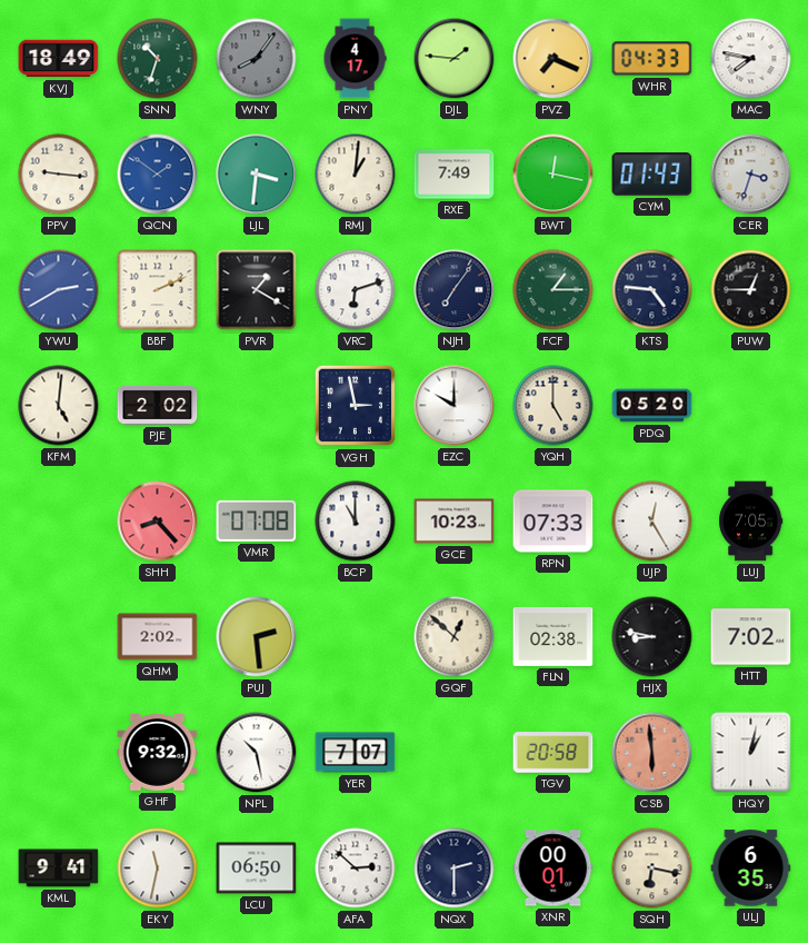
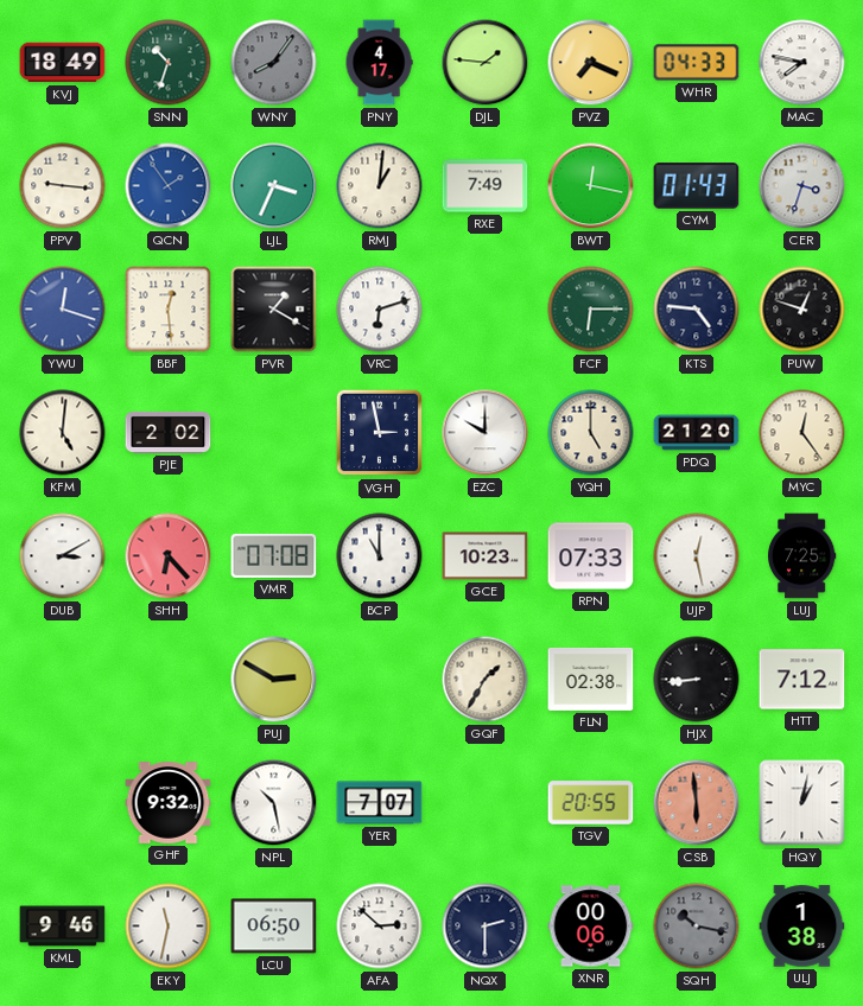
QCN: 1:51 -> 1:54 (169, 186)
LJL: 3:31 -> 3:34 (274, 186)
YWU: 2:40 -> 12:18 (63, 310)
BBF: 2:11 -> 12:29 (169, 310)
NJH: 7:06 -> none (455, 290)
FCF: 1:15 -> 6:15 (591, 310)
PUW: 12:45 -> 12:48 (802, 310)
PDQ: 05:20 -> 21:20 (697, 433)
MYC: none -> 12:24 (802, 433)
DUB: none -> 3:10 (63, 556)
SHH: 8:23 -> 6:23 (169, 556)
UJP: 12:25 -> 12:28 (697, 556)
LUJ: 7:05 -> 7:25 (802, 556)
QHM: 2:02 -> none (158, 637)
PUJ: 2:29 -> 2:50 (274, 680)
GQF: 12:52 -> 1:35 (486, 680)
HJX: 8:47 -> 8:44 (697, 680)
HTT: 7:02 -> 7:12 (802, 680)
TGV: 20:58 -> 20:55 (591, 803)
KML: 9:41 -> 9:46 (63, 927)
XNR: 00:01 -> 00:06 (591, 927)
SQH: 6:17 -> 10:17 (697, 927)
SQH dial: cream -> grey (697, 927)
ULJ: 6:35 -> 1:38 (802, 927)
